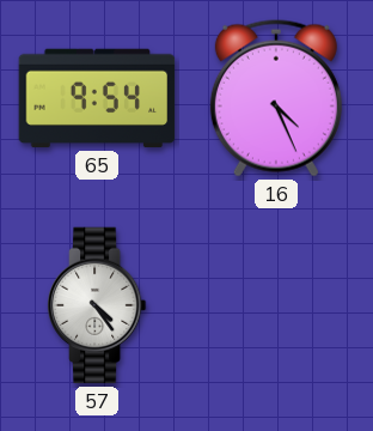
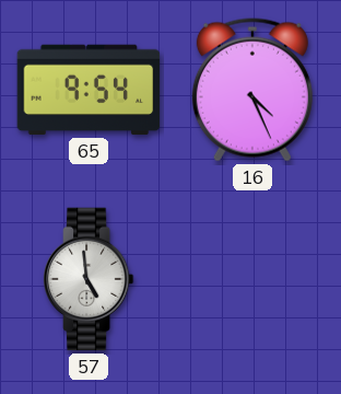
57: 4:24 -> 4:59 (89, 279)
